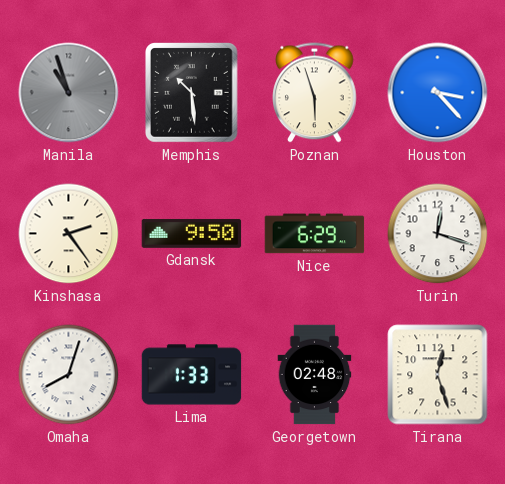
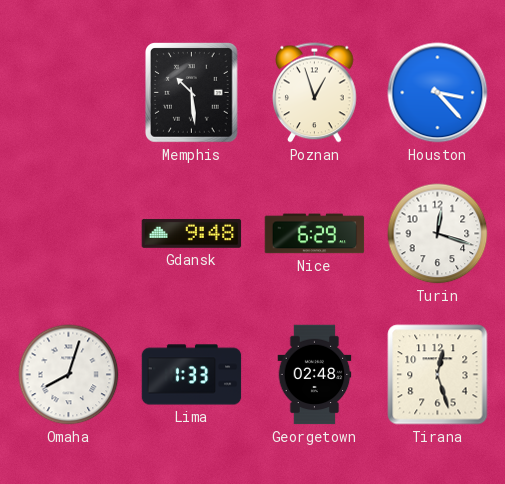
Manila: 10:57 -> none (69, 93)
Poznan: 5:57 -> 12:57 (315, 93)
Kinshasa: 2:24 -> none (69, 234)
Gdansk: 9:50 -> 9:48 (192, 233)
